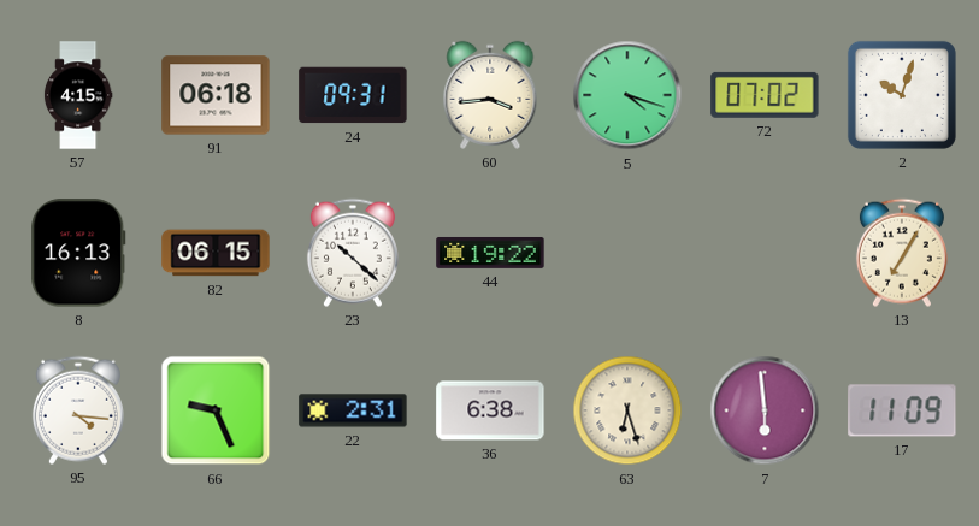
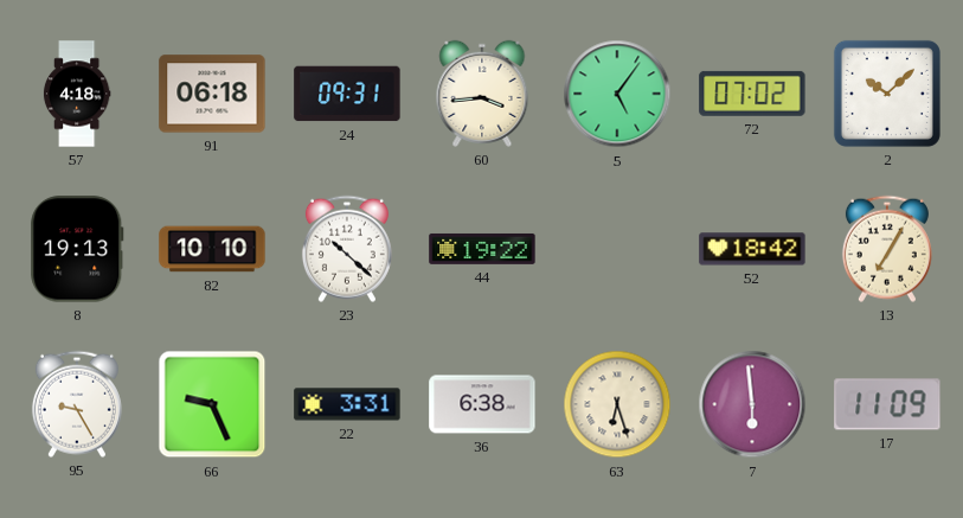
57: 4:15 -> 4:18 (77, 94)
5: 4:18 -> 5:06 (617, 94)
2: 10:03 -> 10:08 (887, 94)
8: 16:13 -> 19:13 (77, 249)
82: 06:15 -> 10:10 (212, 249)
52: none -> 18:42 (752, 249)
95: 4:16 -> 9:25 (77, 404)
22: 2:31 -> 3:31 (347, 404)
